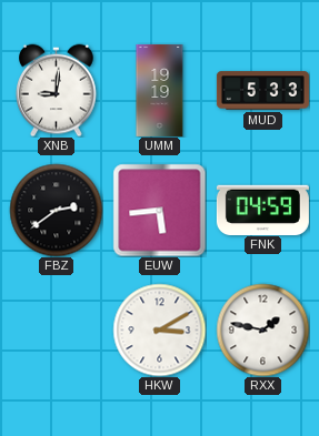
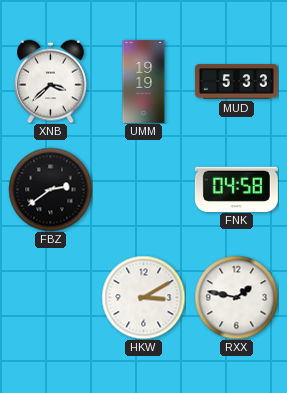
XNB: 9:01 -> 3:38 (51, 81)
EUW: 5:44 -> none (159, 210)
FNK: 04:59 -> 04:58 (236, 189)
